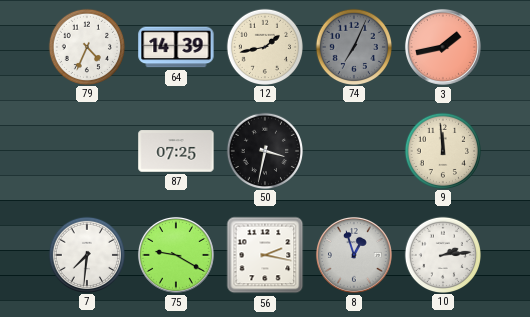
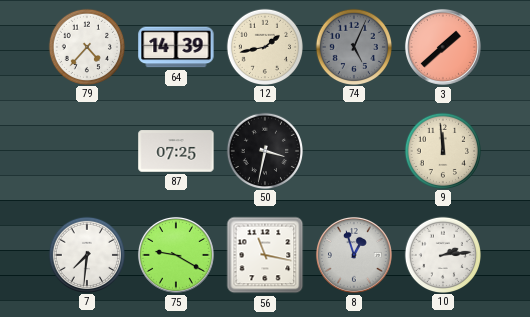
79: 4:34 -> 4:37 (86, 46)
74: 7:04 -> 5:04 (353, 46)
3: 1:43 -> 1:38 (443, 47)
56: 2:17 -> 11:17 (265, 255)
